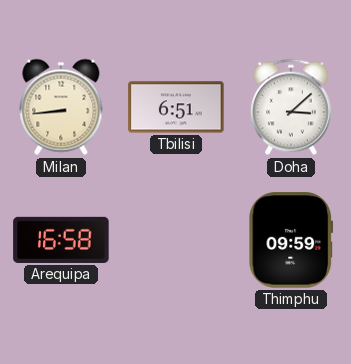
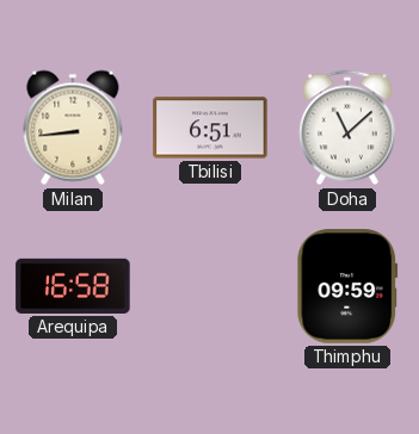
Doha: 3:08 -> 11:08 (349, 128)
